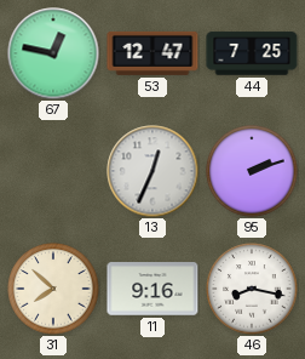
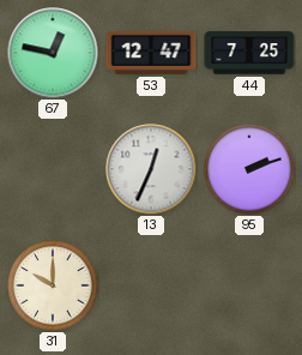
31: 7:52 -> 10:00 (53, 285)
11: 9:16 -> none (152, 289)
46: 8:17 -> none (252, 289)
